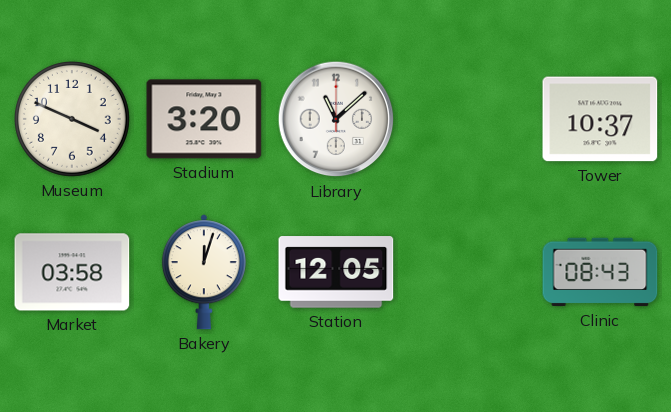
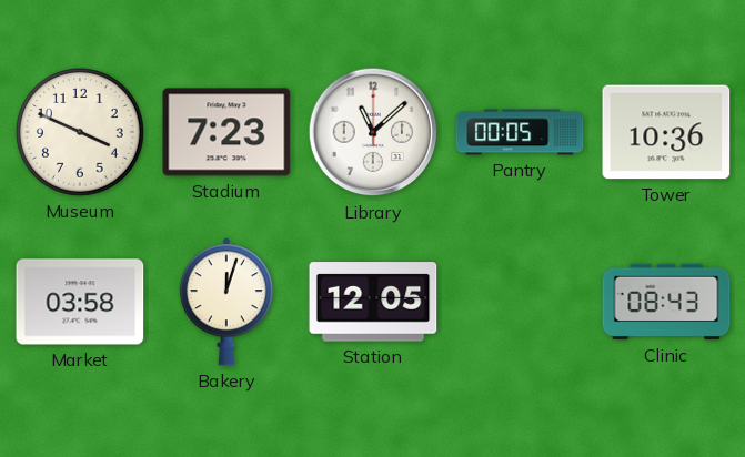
Stadium: 3:20 -> 7:23 (226, 132)
Pantry: none -> 00:05 (520, 132)
Tower: 10:37 -> 10:36 (666, 132)
